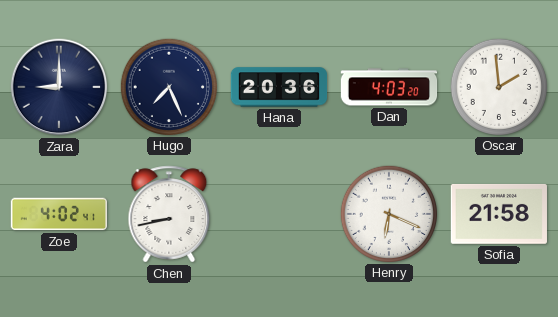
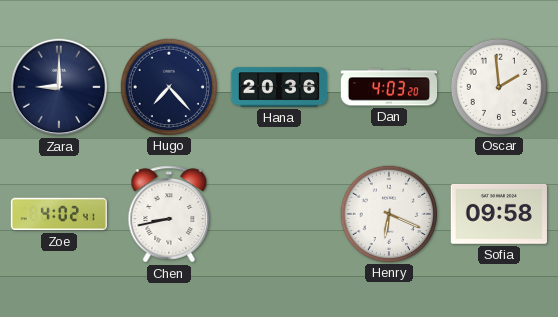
Hugo: 7:26 -> 7:23 (168, 86)
Sofia: 21:58 -> 09:58 (499, 214)
